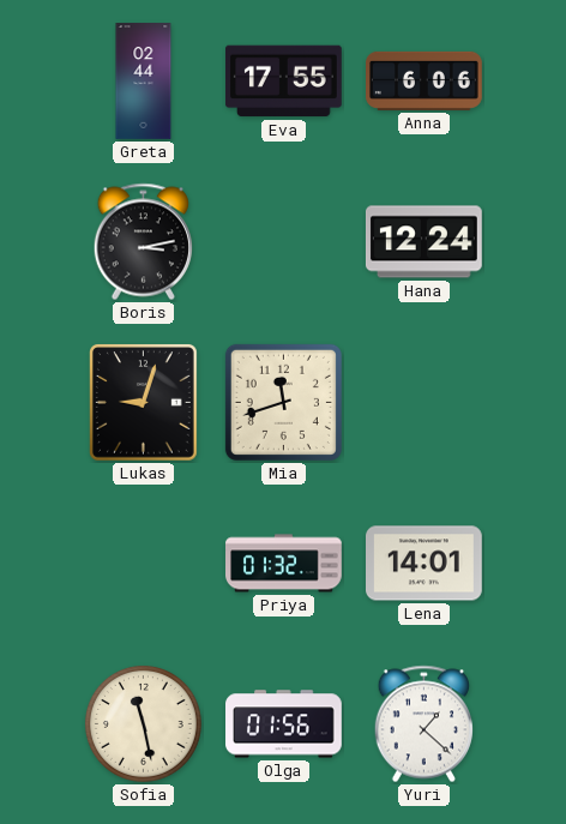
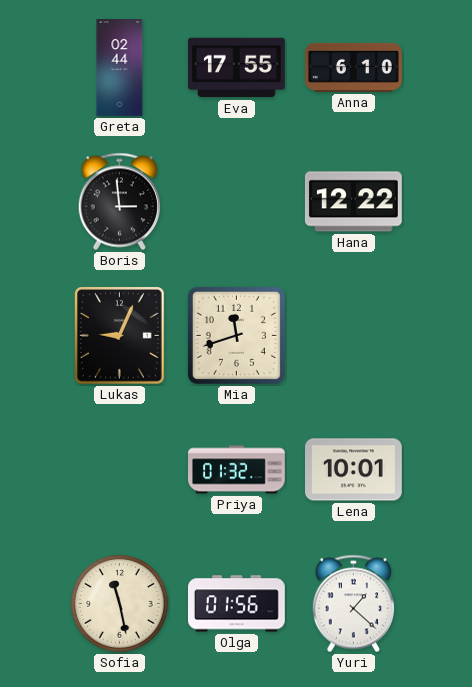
Anna: 6:06 -> 6:10 (354, 67)
Boris: 3:13 -> 2:59 (119, 202)
Hana: 12:24 -> 12:22 (353, 202)
Lukas: 9:03 -> 9:04 (120, 336)
Lena: 14:01 -> 10:01 (354, 470)
